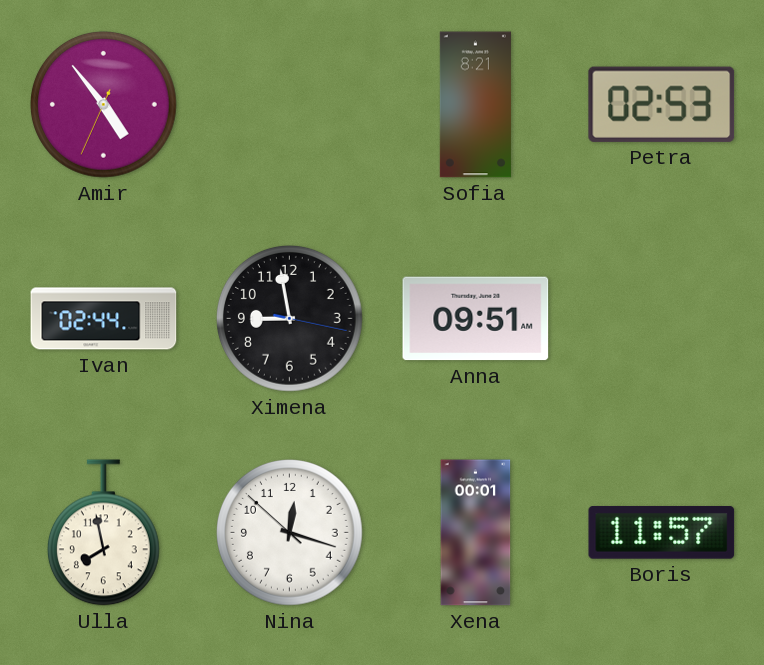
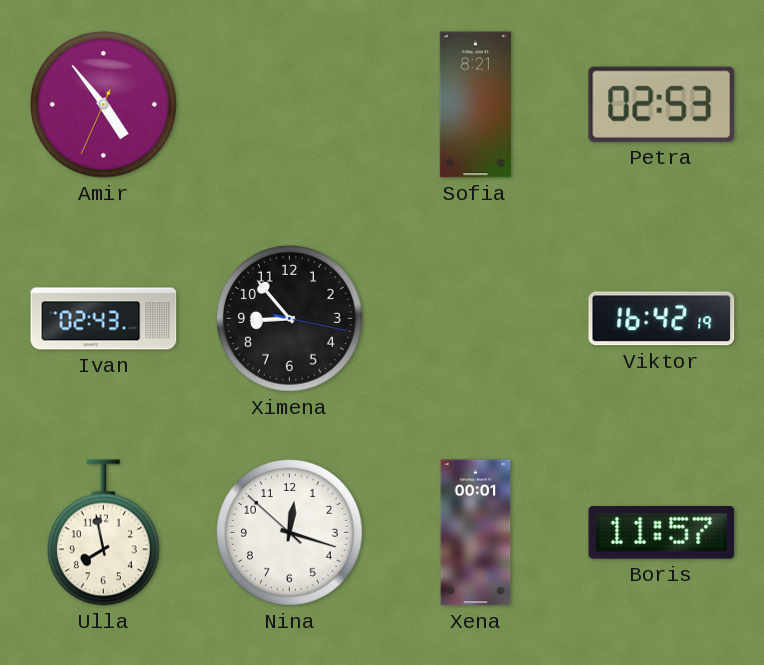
Ivan: 02:44 -> 02:43 (104, 319)
Ximena: 8:58 -> 8:53 (290, 319)
Anna: 09:51 -> none (476, 319)
Viktor: none -> 16:42 (662, 319)
